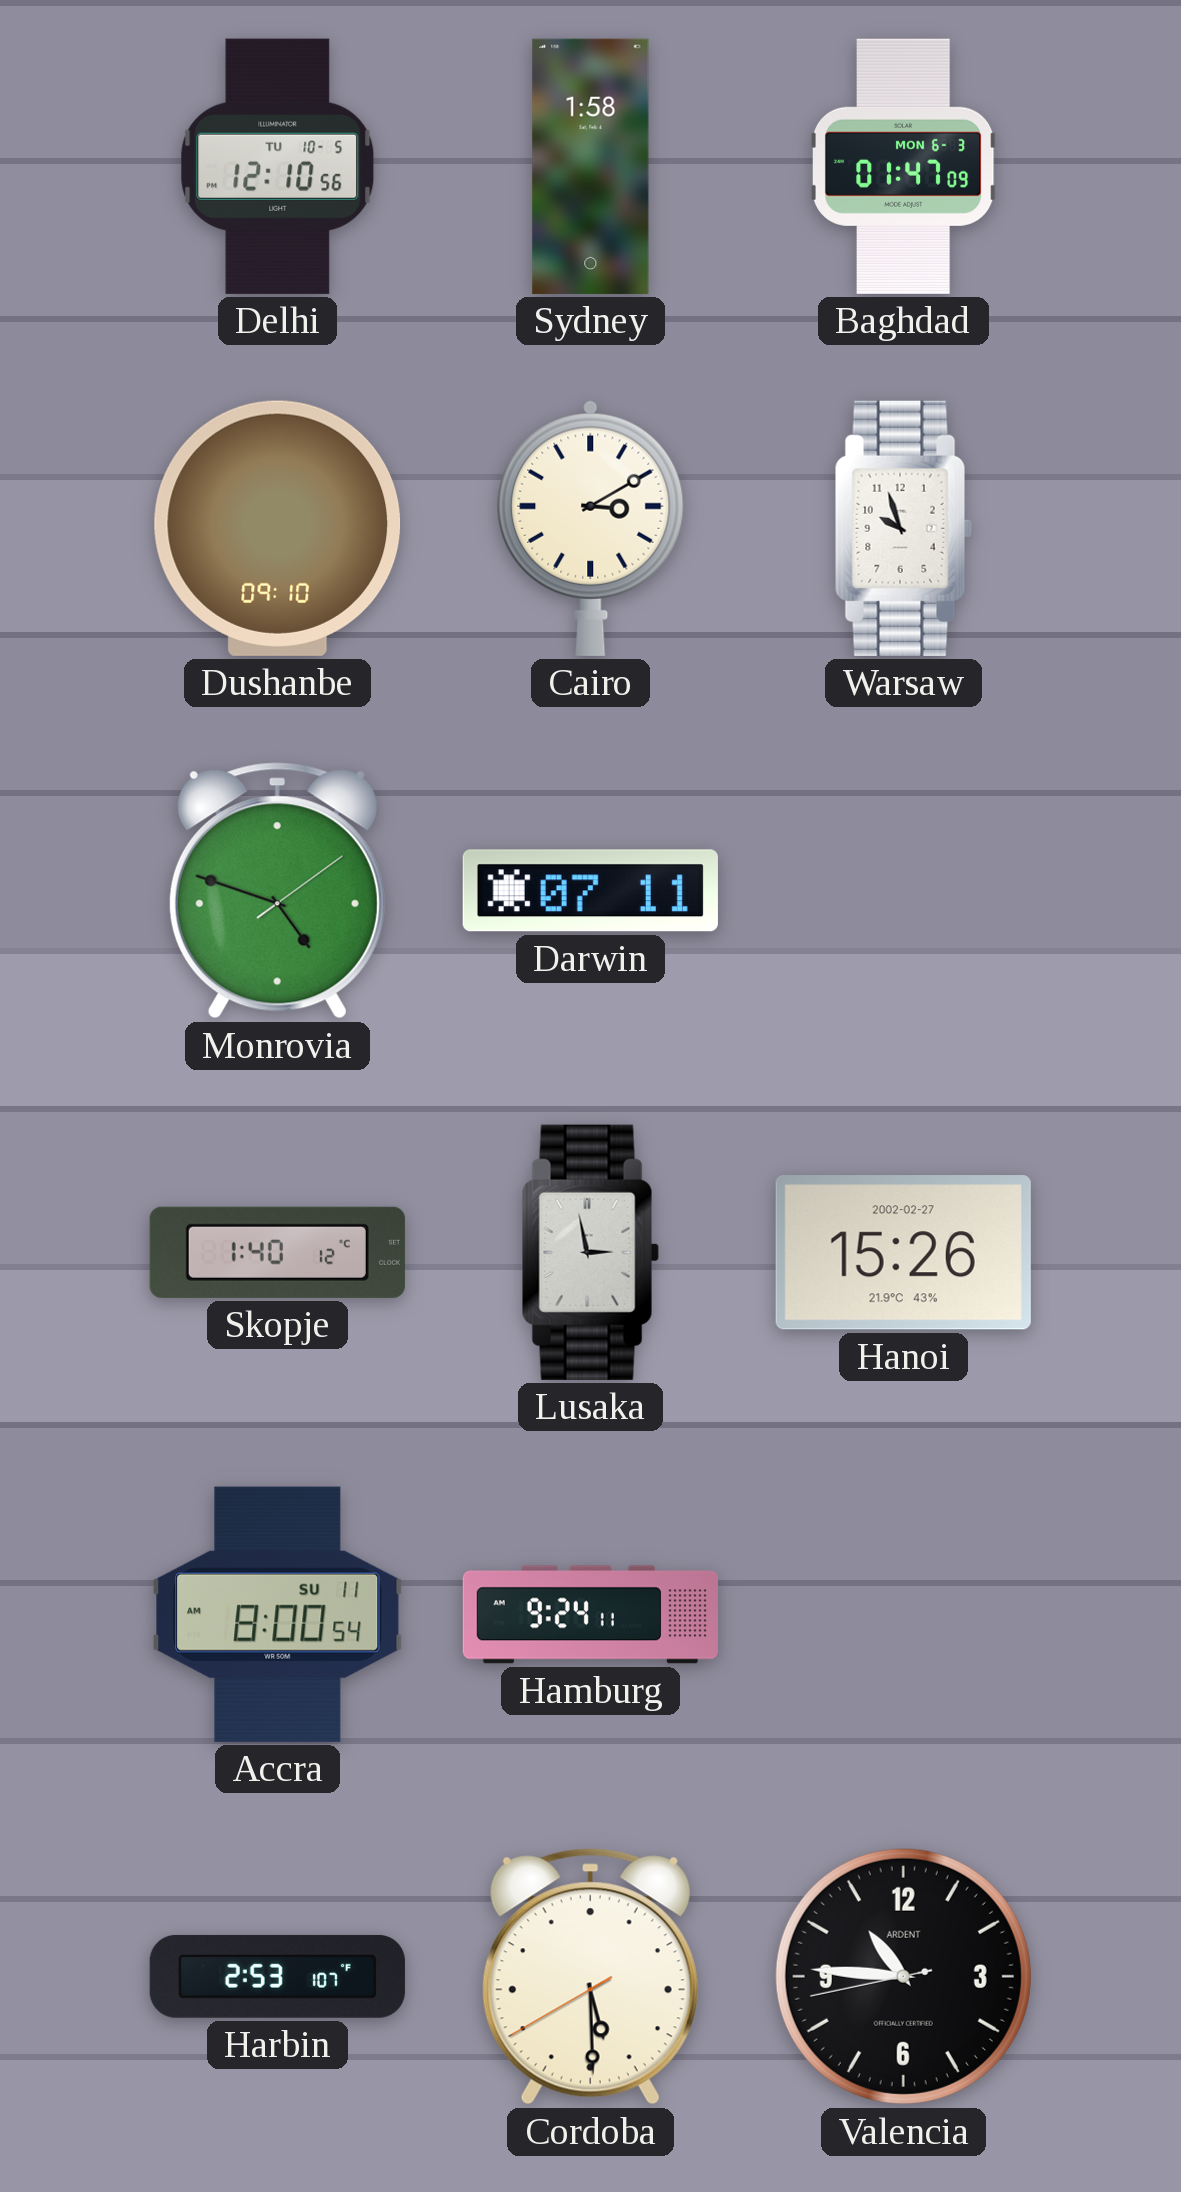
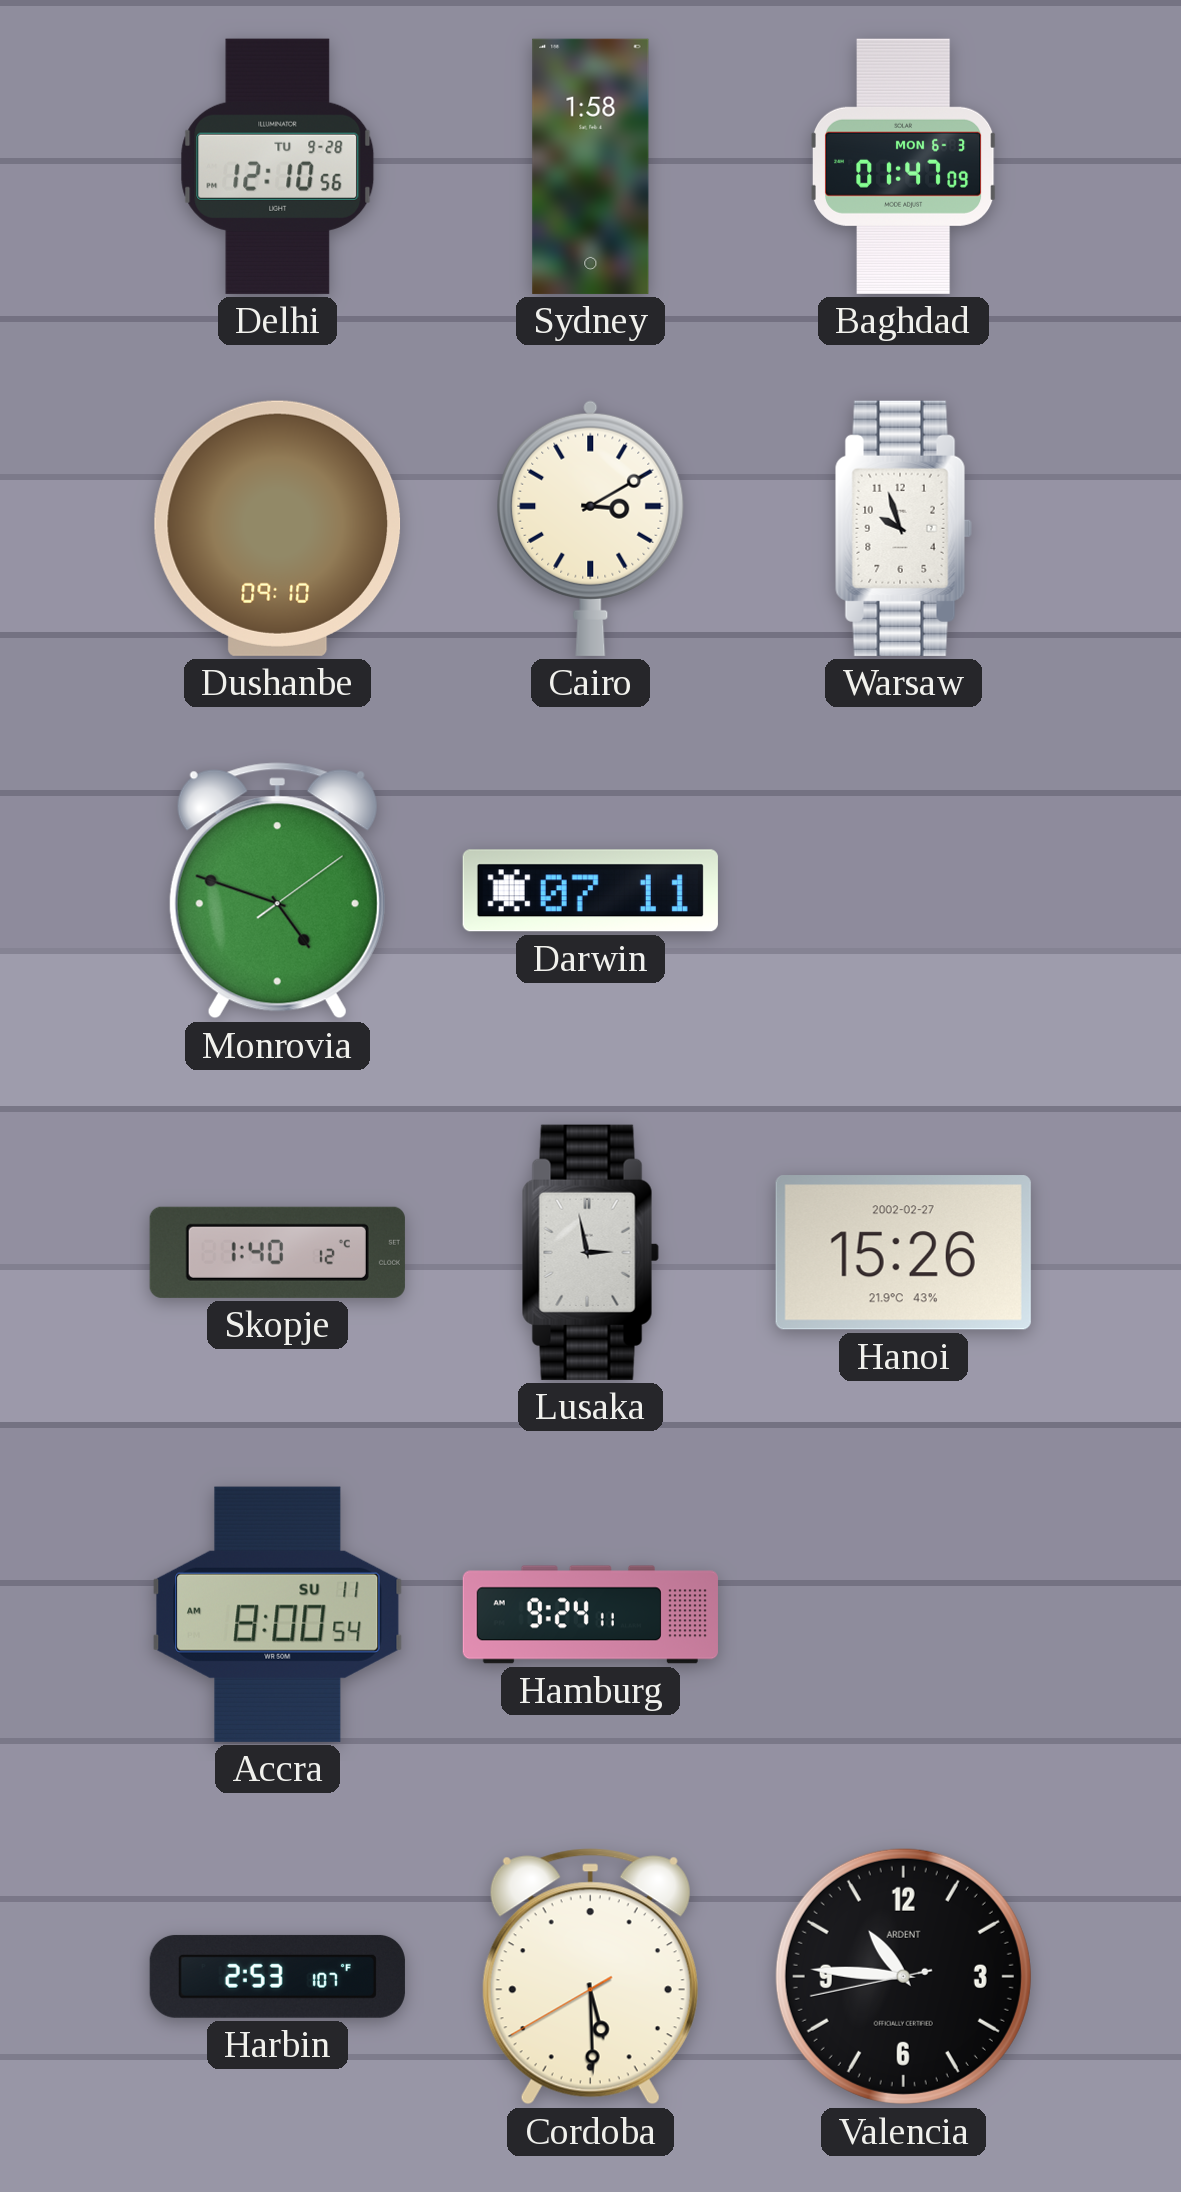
Delhi date: TU 10-5 -> TU 9-28 (278, 166)
